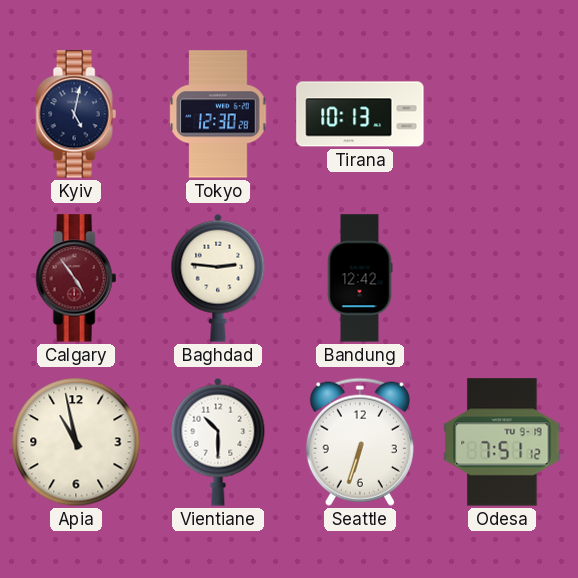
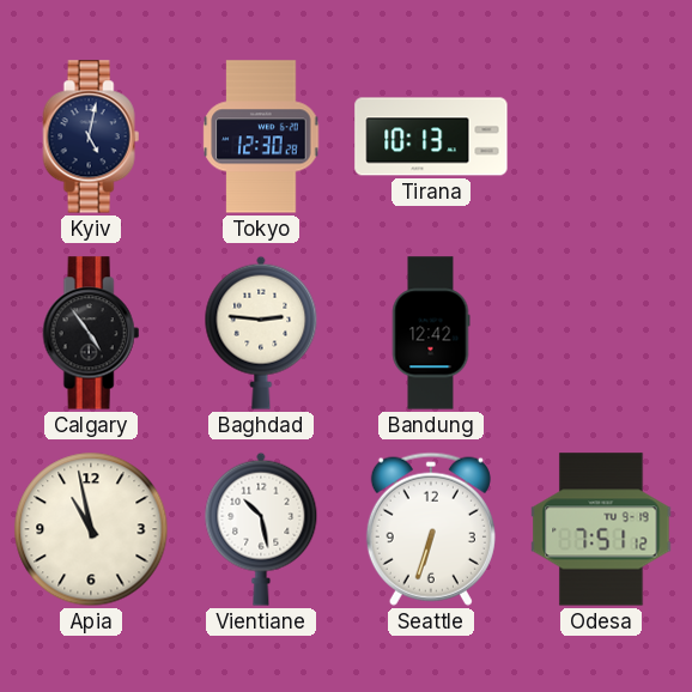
Calgary dial: burgundy -> black (91, 333)
Vientiane: 10:30 -> 10:28 (261, 529)
